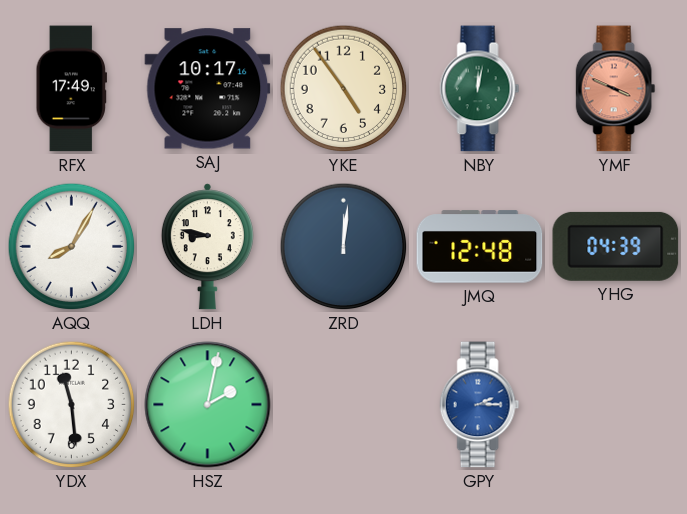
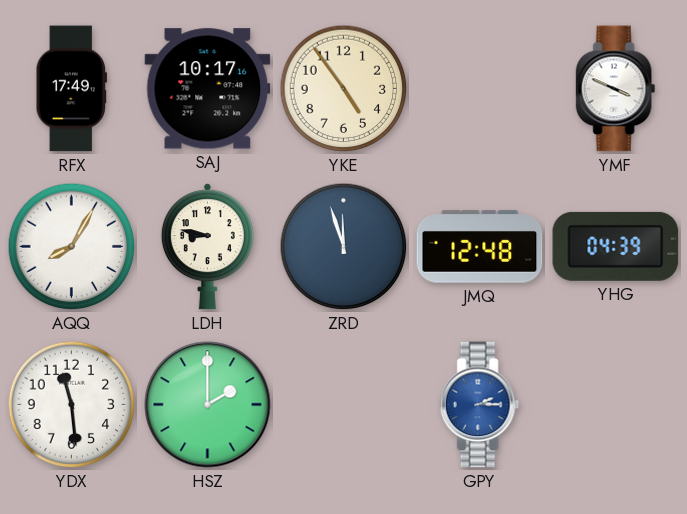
NBY: 12:02 -> none (480, 89)
YMF dial: salmon -> white (616, 89)
ZRD: 12:01 -> 11:57 (344, 247)
HSZ: 2:02 -> 2:00 (208, 405)
